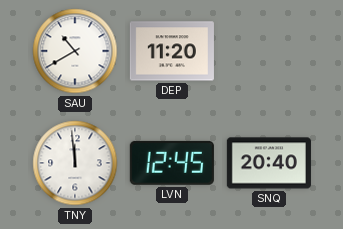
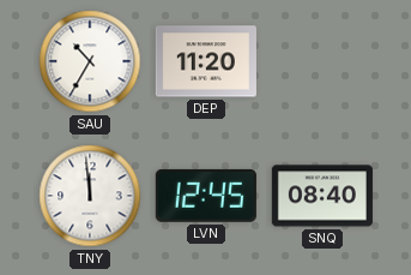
SAU: 10:40 -> 10:35 (90, 61)
SNQ: 20:40 -> 08:40 (322, 196)
